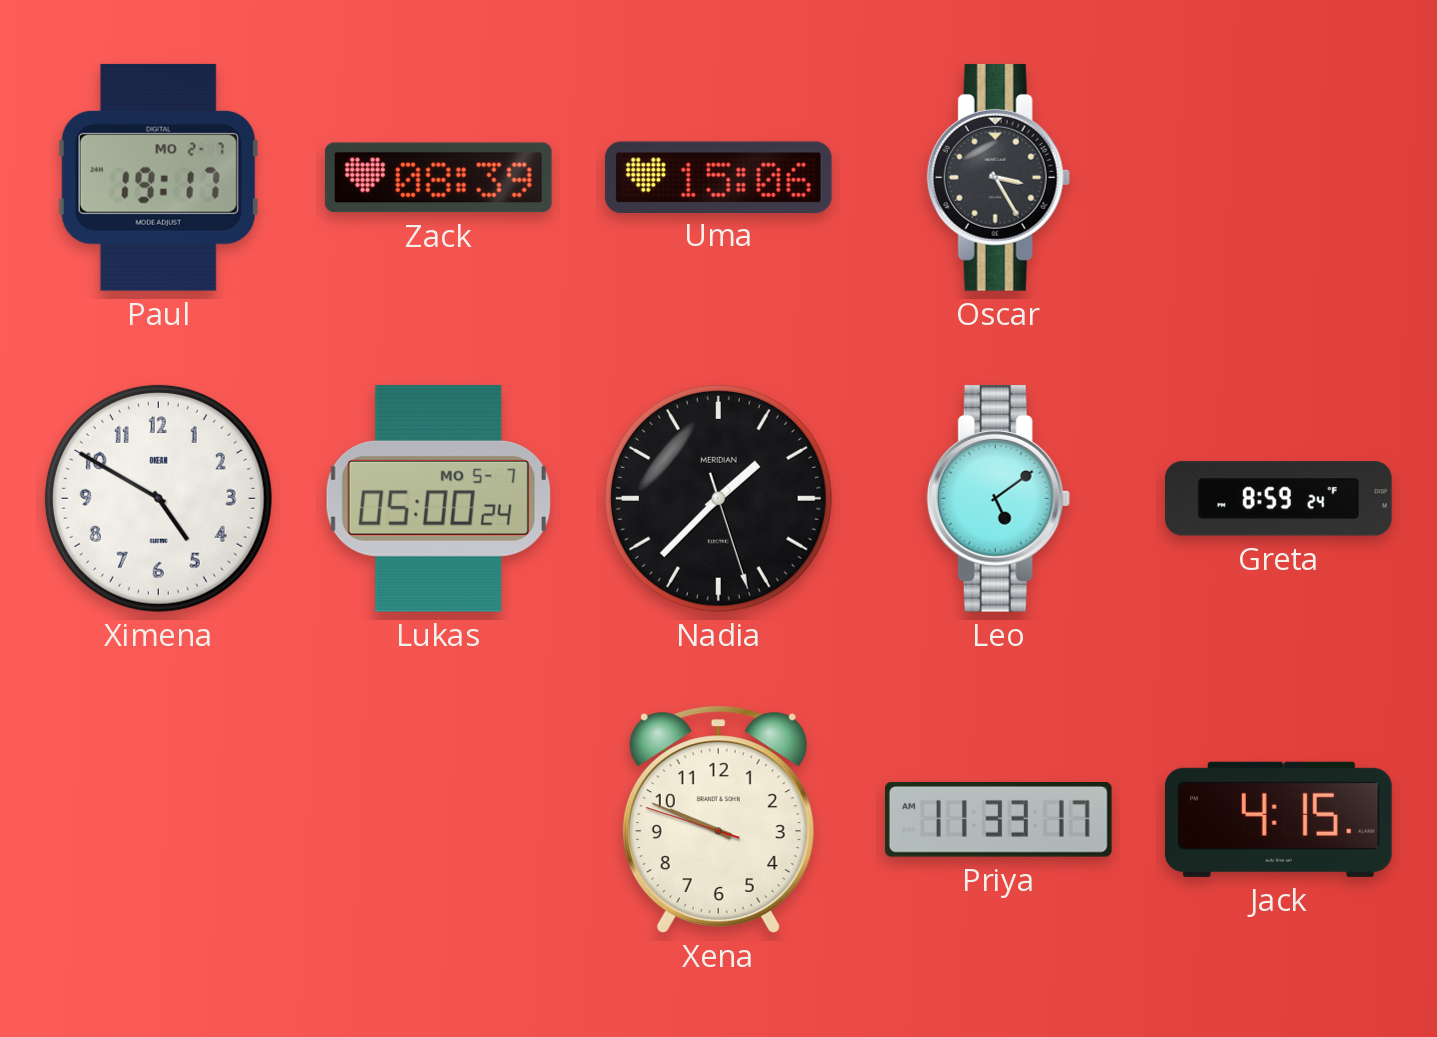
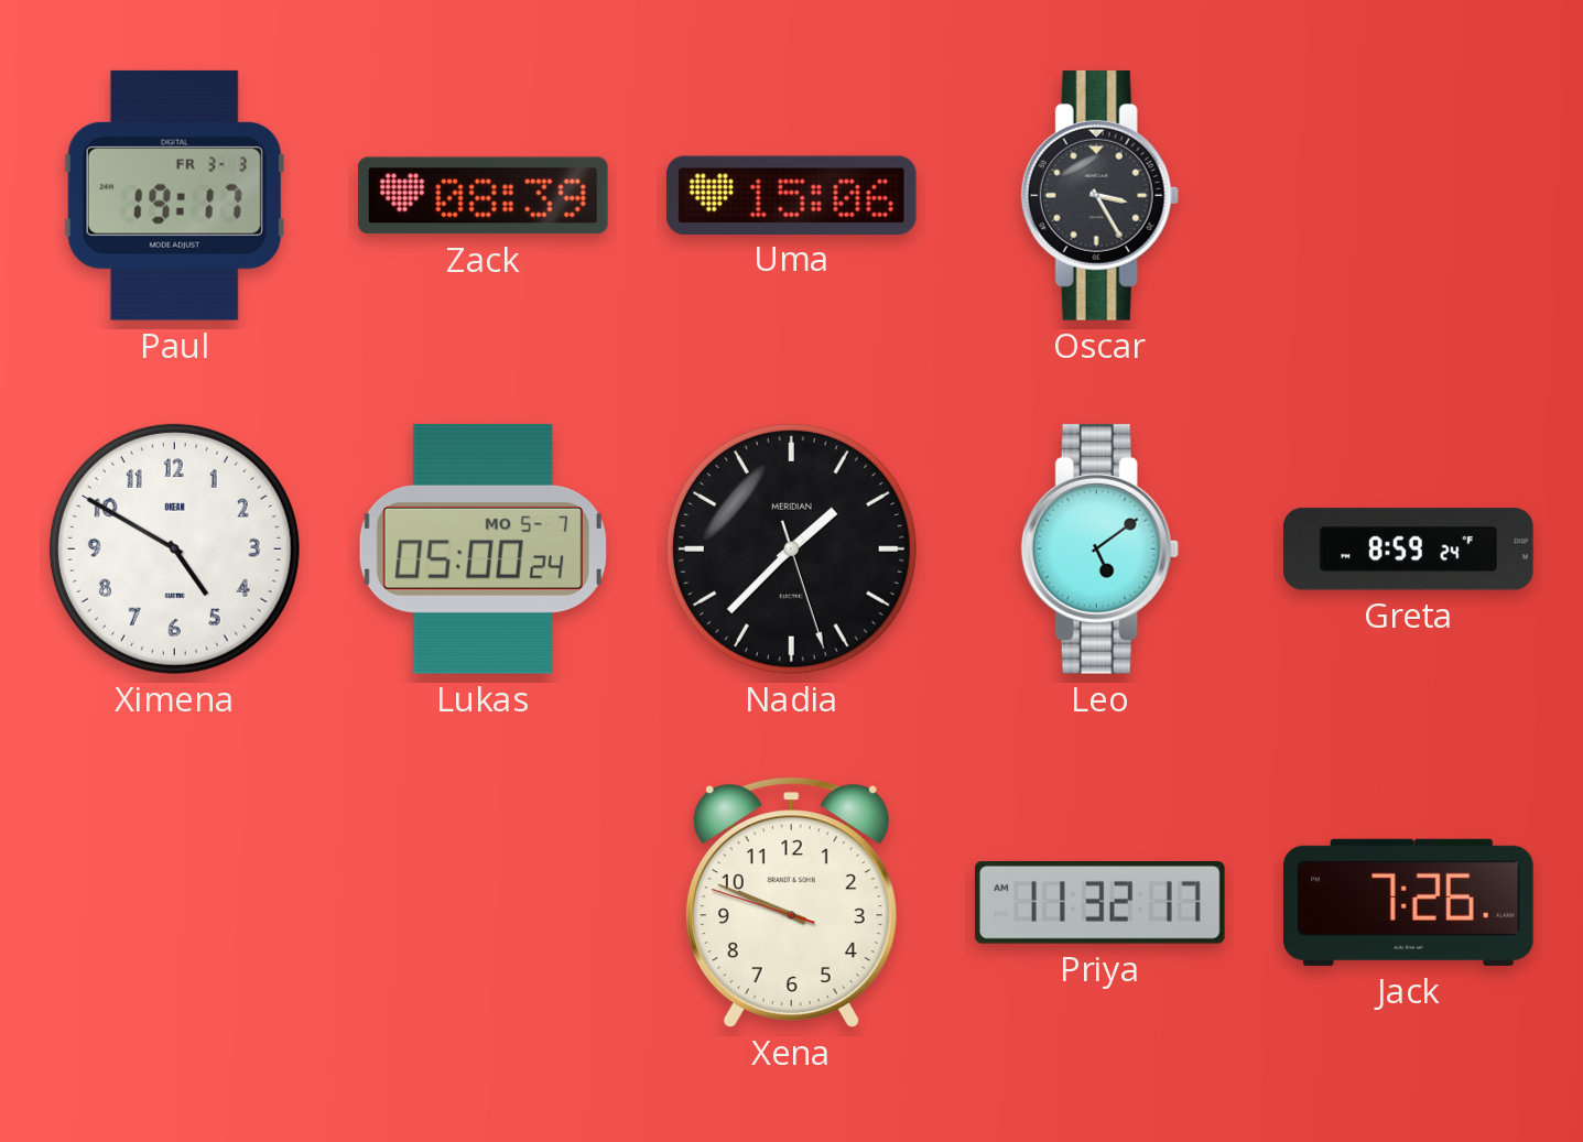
Paul date: MO 2-7 -> FR 3-3 (174, 195)
Priya: 11:33 -> 11:32 (1099, 902)
Jack: 4:15 -> 7:26 (1408, 902)
